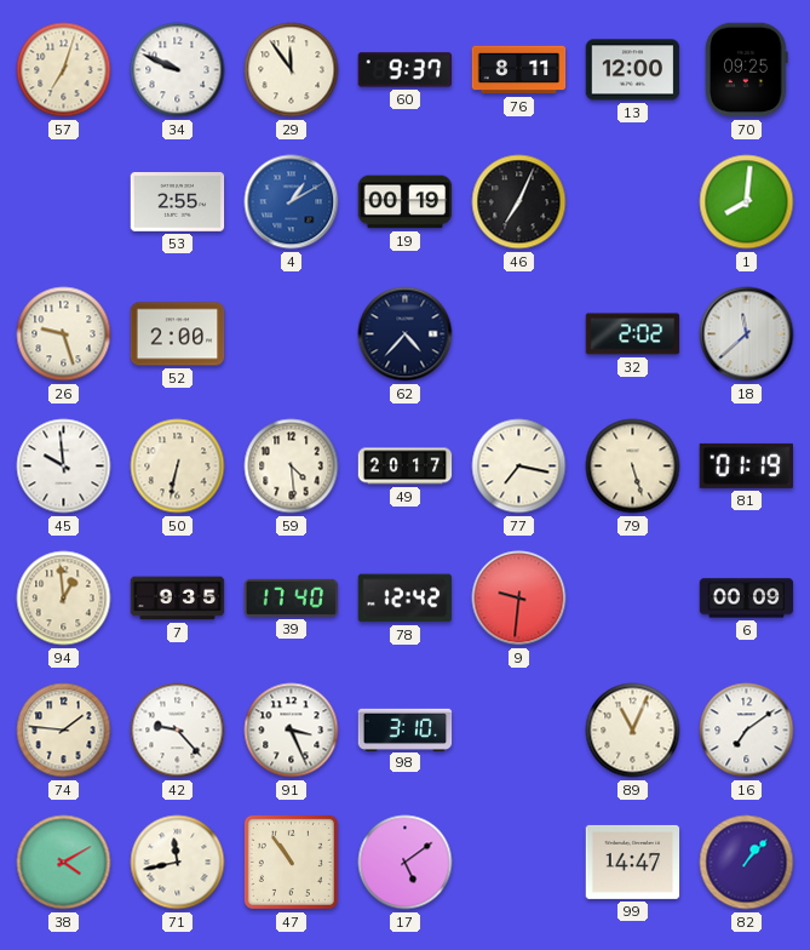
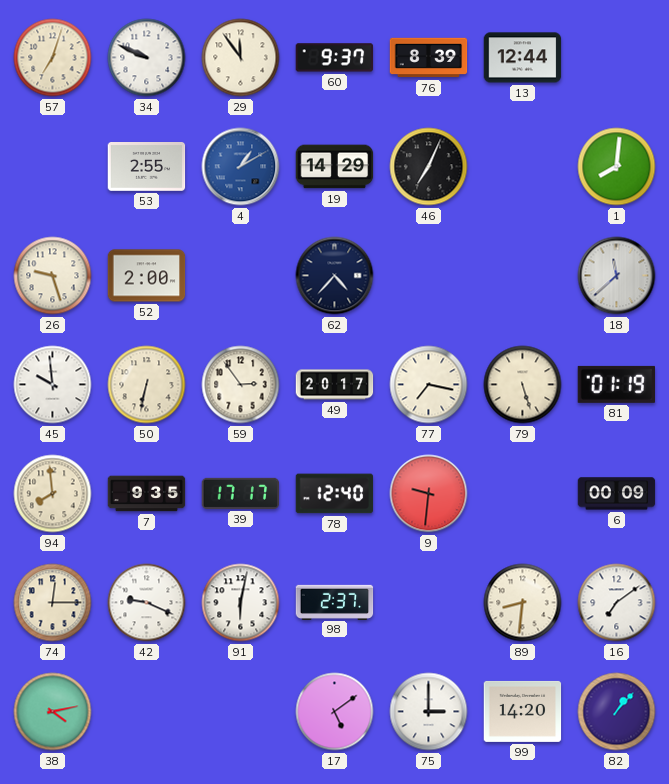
76: 8:11 -> 8:39 (429, 58)
13: 12:00 -> 12:44 (523, 58)
70: 09:25 -> none (747, 70)
19: 00:19 -> 14:29 (335, 167)
32: 2:02 -> none (633, 334)
59: 4:29 -> 2:54 (241, 385)
94: 12:59 -> 7:59 (53, 494)
39: 17:40 -> 17:17 (241, 493)
78: 12:42 -> 12:40 (335, 494)
74: 1:46 -> 12:15 (53, 603)
42: 9:23 -> 9:19 (147, 603)
91: 3:26 -> 6:02 (241, 603)
98: 3:10 -> 2:37 (335, 602)
89: 11:04 -> 8:31 (523, 603)
38: 4:10 -> 4:13 (53, 712)
71: 11:43 -> none (178, 863)
47: 10:54 -> none (291, 862)
75: none -> 3:00 (429, 712)
99: 14:47 -> 14:20 (523, 711)
